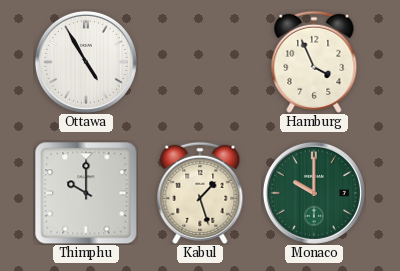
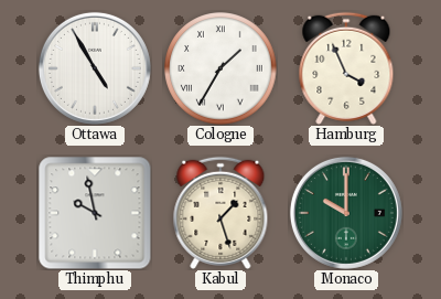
Cologne: none -> 1:35 (220, 68)
Thimphu: 10:00 -> 9:58 (95, 213)
